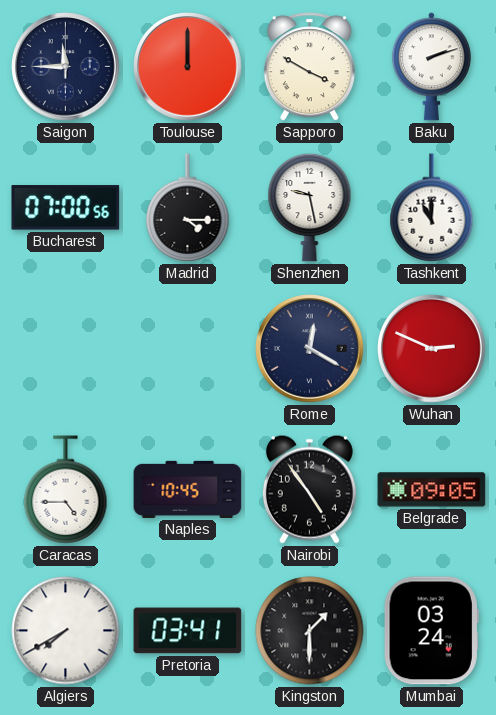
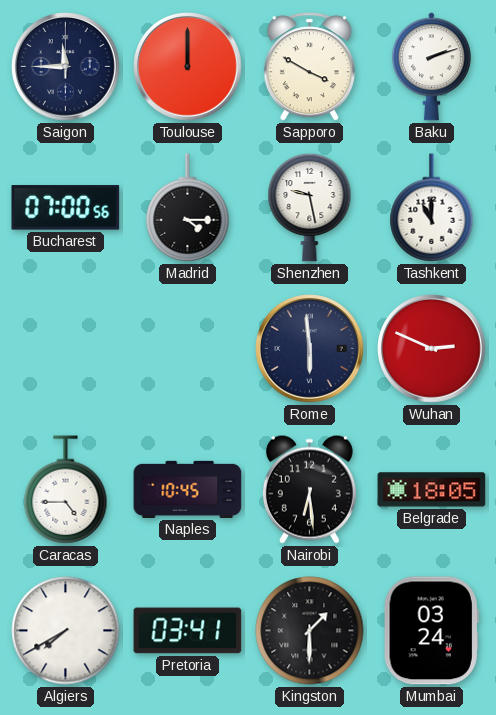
Rome: 12:20 -> 5:59 (310, 349)
Nairobi: 4:54 -> 6:29 (309, 489)
Belgrade: 09:05 -> 18:05 (432, 490)
